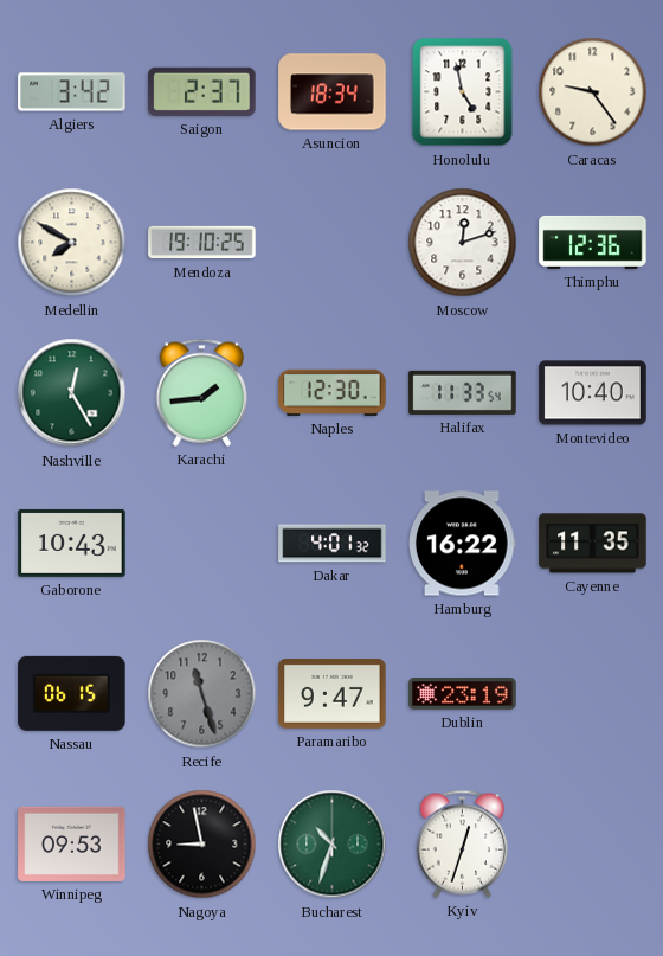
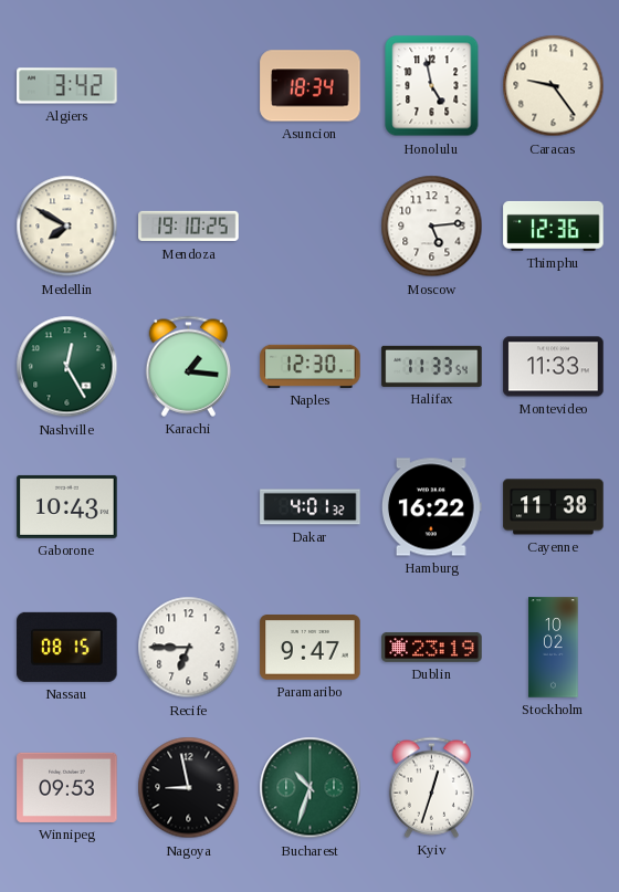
Saigon: 2:37 -> none (202, 91)
Moscow: 12:12 -> 5:14 (432, 227)
Karachi: 1:44 -> 1:16 (189, 366)
Montevideo: 10:40 -> 11:33 (554, 367)
Cayenne: 11:35 -> 11:38 (554, 507)
Nassau: 06:15 -> 08:15 (67, 647)
Recife: 11:27 -> 6:45 (189, 648)
Recife dial: grey -> white (189, 648)
Stockholm: none -> 10:02 (554, 648)
